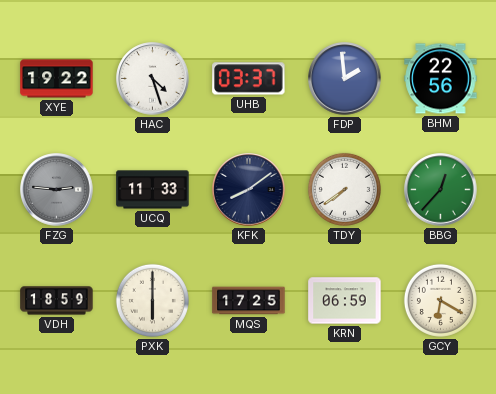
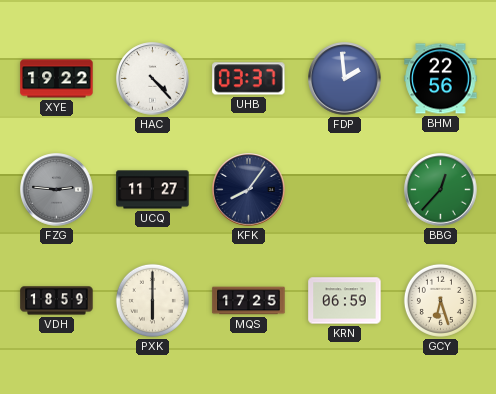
HAC: 4:27 -> 4:23 (153, 79)
UCQ: 11:33 -> 11:27 (153, 190)
KFK: 8:09 -> 8:06 (249, 190)
TDY: 7:39 -> none (344, 189)
GCY: 6:20 -> 6:27 (440, 300)
